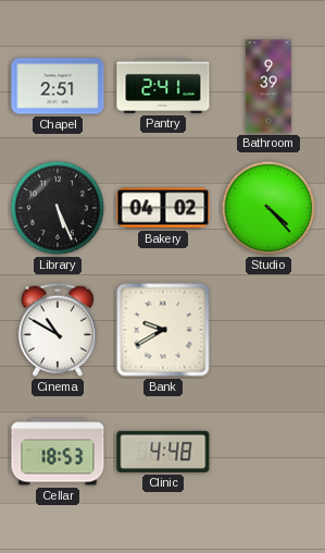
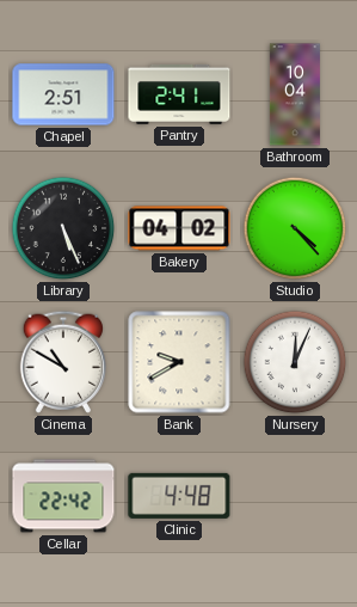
Bathroom: 9:39 -> 10:04 (295, 94)
Nursery: none -> 12:04 (295, 362)
Cellar: 18:53 -> 22:42 (63, 496)
